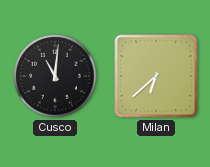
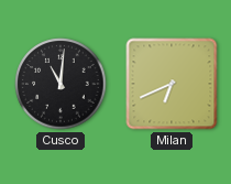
Milan: 6:38 -> 6:41 (172, 84)
